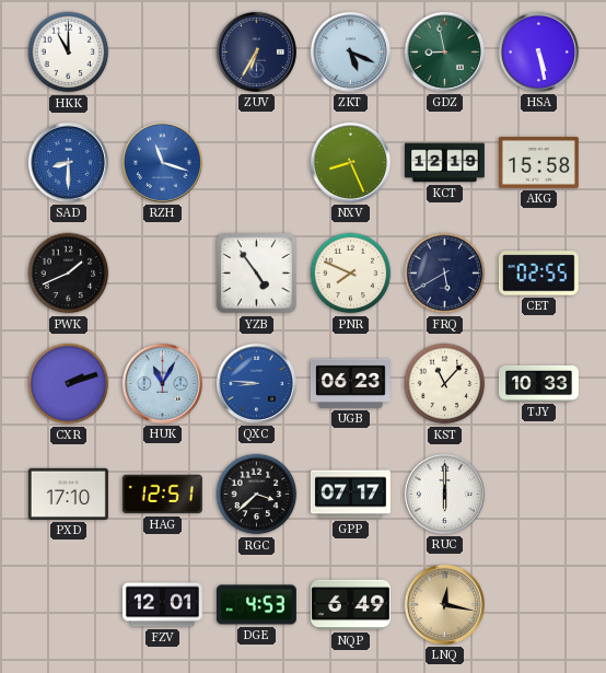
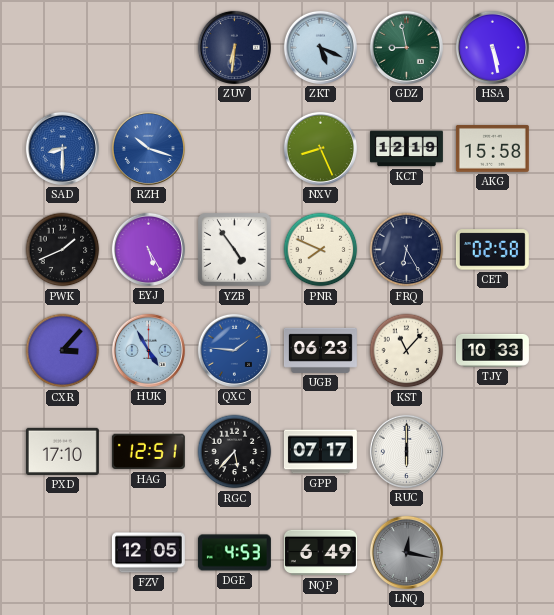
HKK: 11:00 -> none (69, 53)
ZUV: 6:35 -> 6:31 (234, 47)
RZH: 11:18 -> 10:18 (148, 148)
EYJ: none -> 5:25 (148, 249)
FRQ: 5:40 -> 6:25 (407, 250)
CET: 02:55 -> 02:58 (492, 250)
CXR: 2:12 -> 3:07 (63, 351)
HUK: 11:05 -> 4:55 (148, 350)
QXC: 8:46 -> 1:46 (234, 350)
RGC: 3:38 -> 5:37 (235, 452)
FZV: 12:01 -> 12:05 (148, 553)
LNQ dial: champagne -> grey (406, 552)
